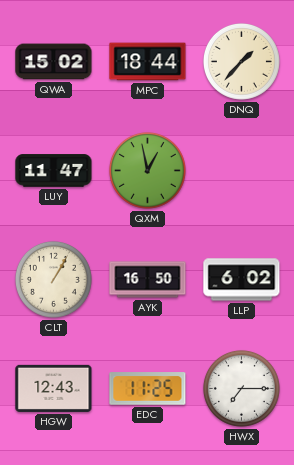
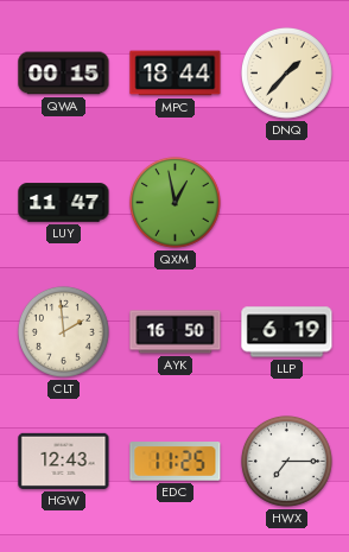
QWA: 15:02 -> 00:15 (64, 74)
CLT: 1:05 -> 1:59 (63, 331)
LLP: 6:02 -> 6:19 (287, 332)
